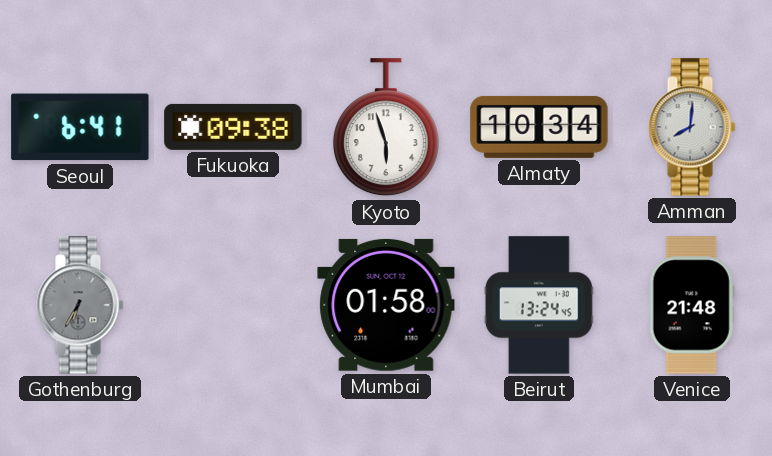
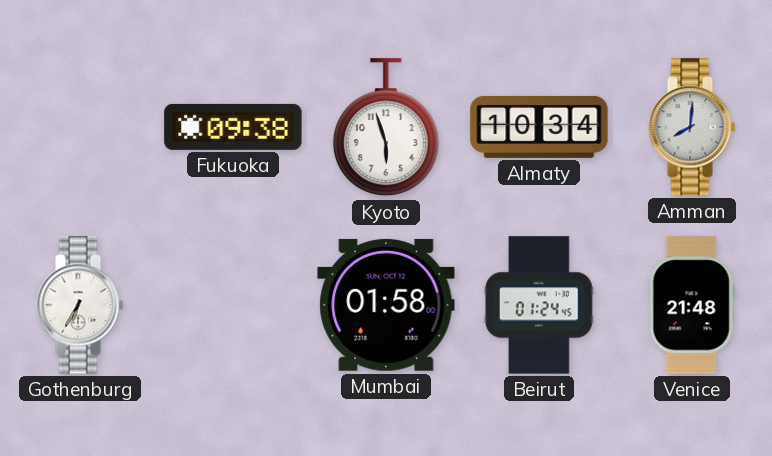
Seoul: 6:41 -> none (80, 127)
Gothenburg dial: grey -> white (80, 305)
Beirut: 13:24 -> 01:24 (539, 305)
